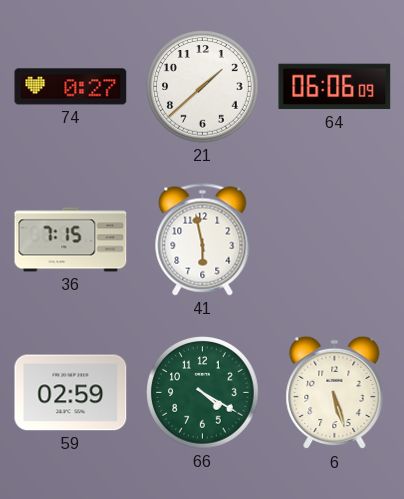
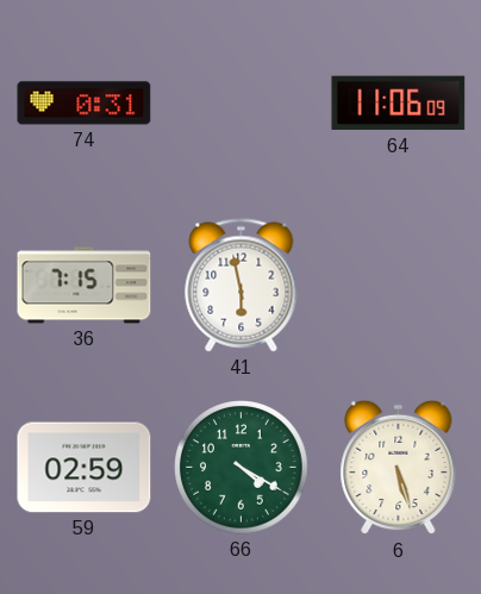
74: 0:27 -> 0:31 (85, 104)
21: 1:38 -> none (203, 87)
64: 06:06 -> 11:06 (399, 104)
